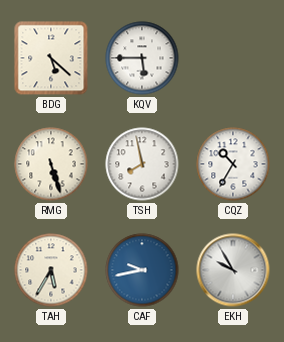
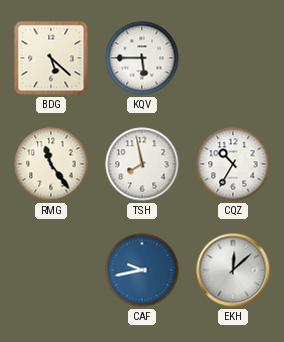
RMG: 5:27 -> 11:24 (51, 164)
TAH: 5:35 -> none (51, 270)
EKH: 9:55 -> 12:08 (233, 270)
